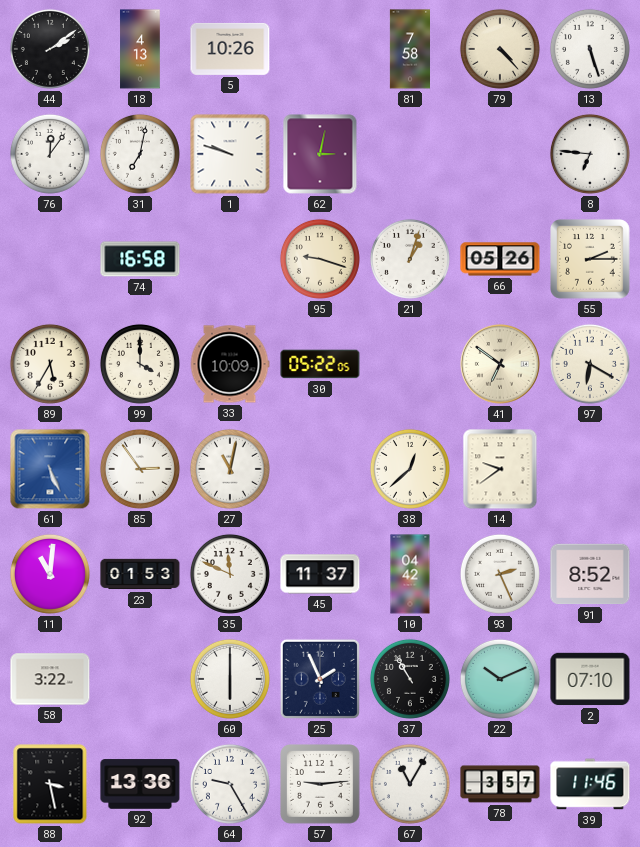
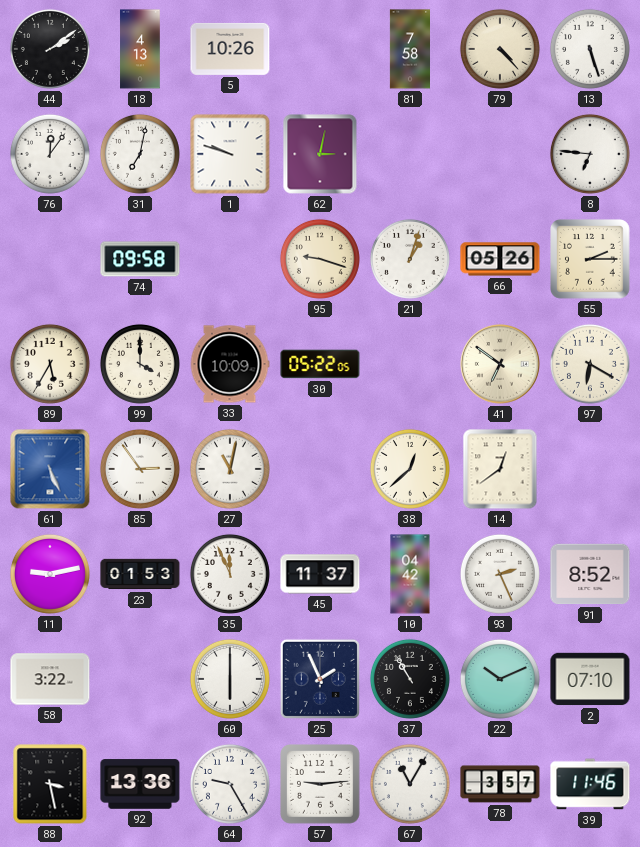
74: 16:58 -> 09:58 (140, 259)
14: 9:39 -> 12:39 (500, 469)
11: 11:01 -> 9:13 (50, 574)
35: 11:49 -> 11:56 (230, 574)
